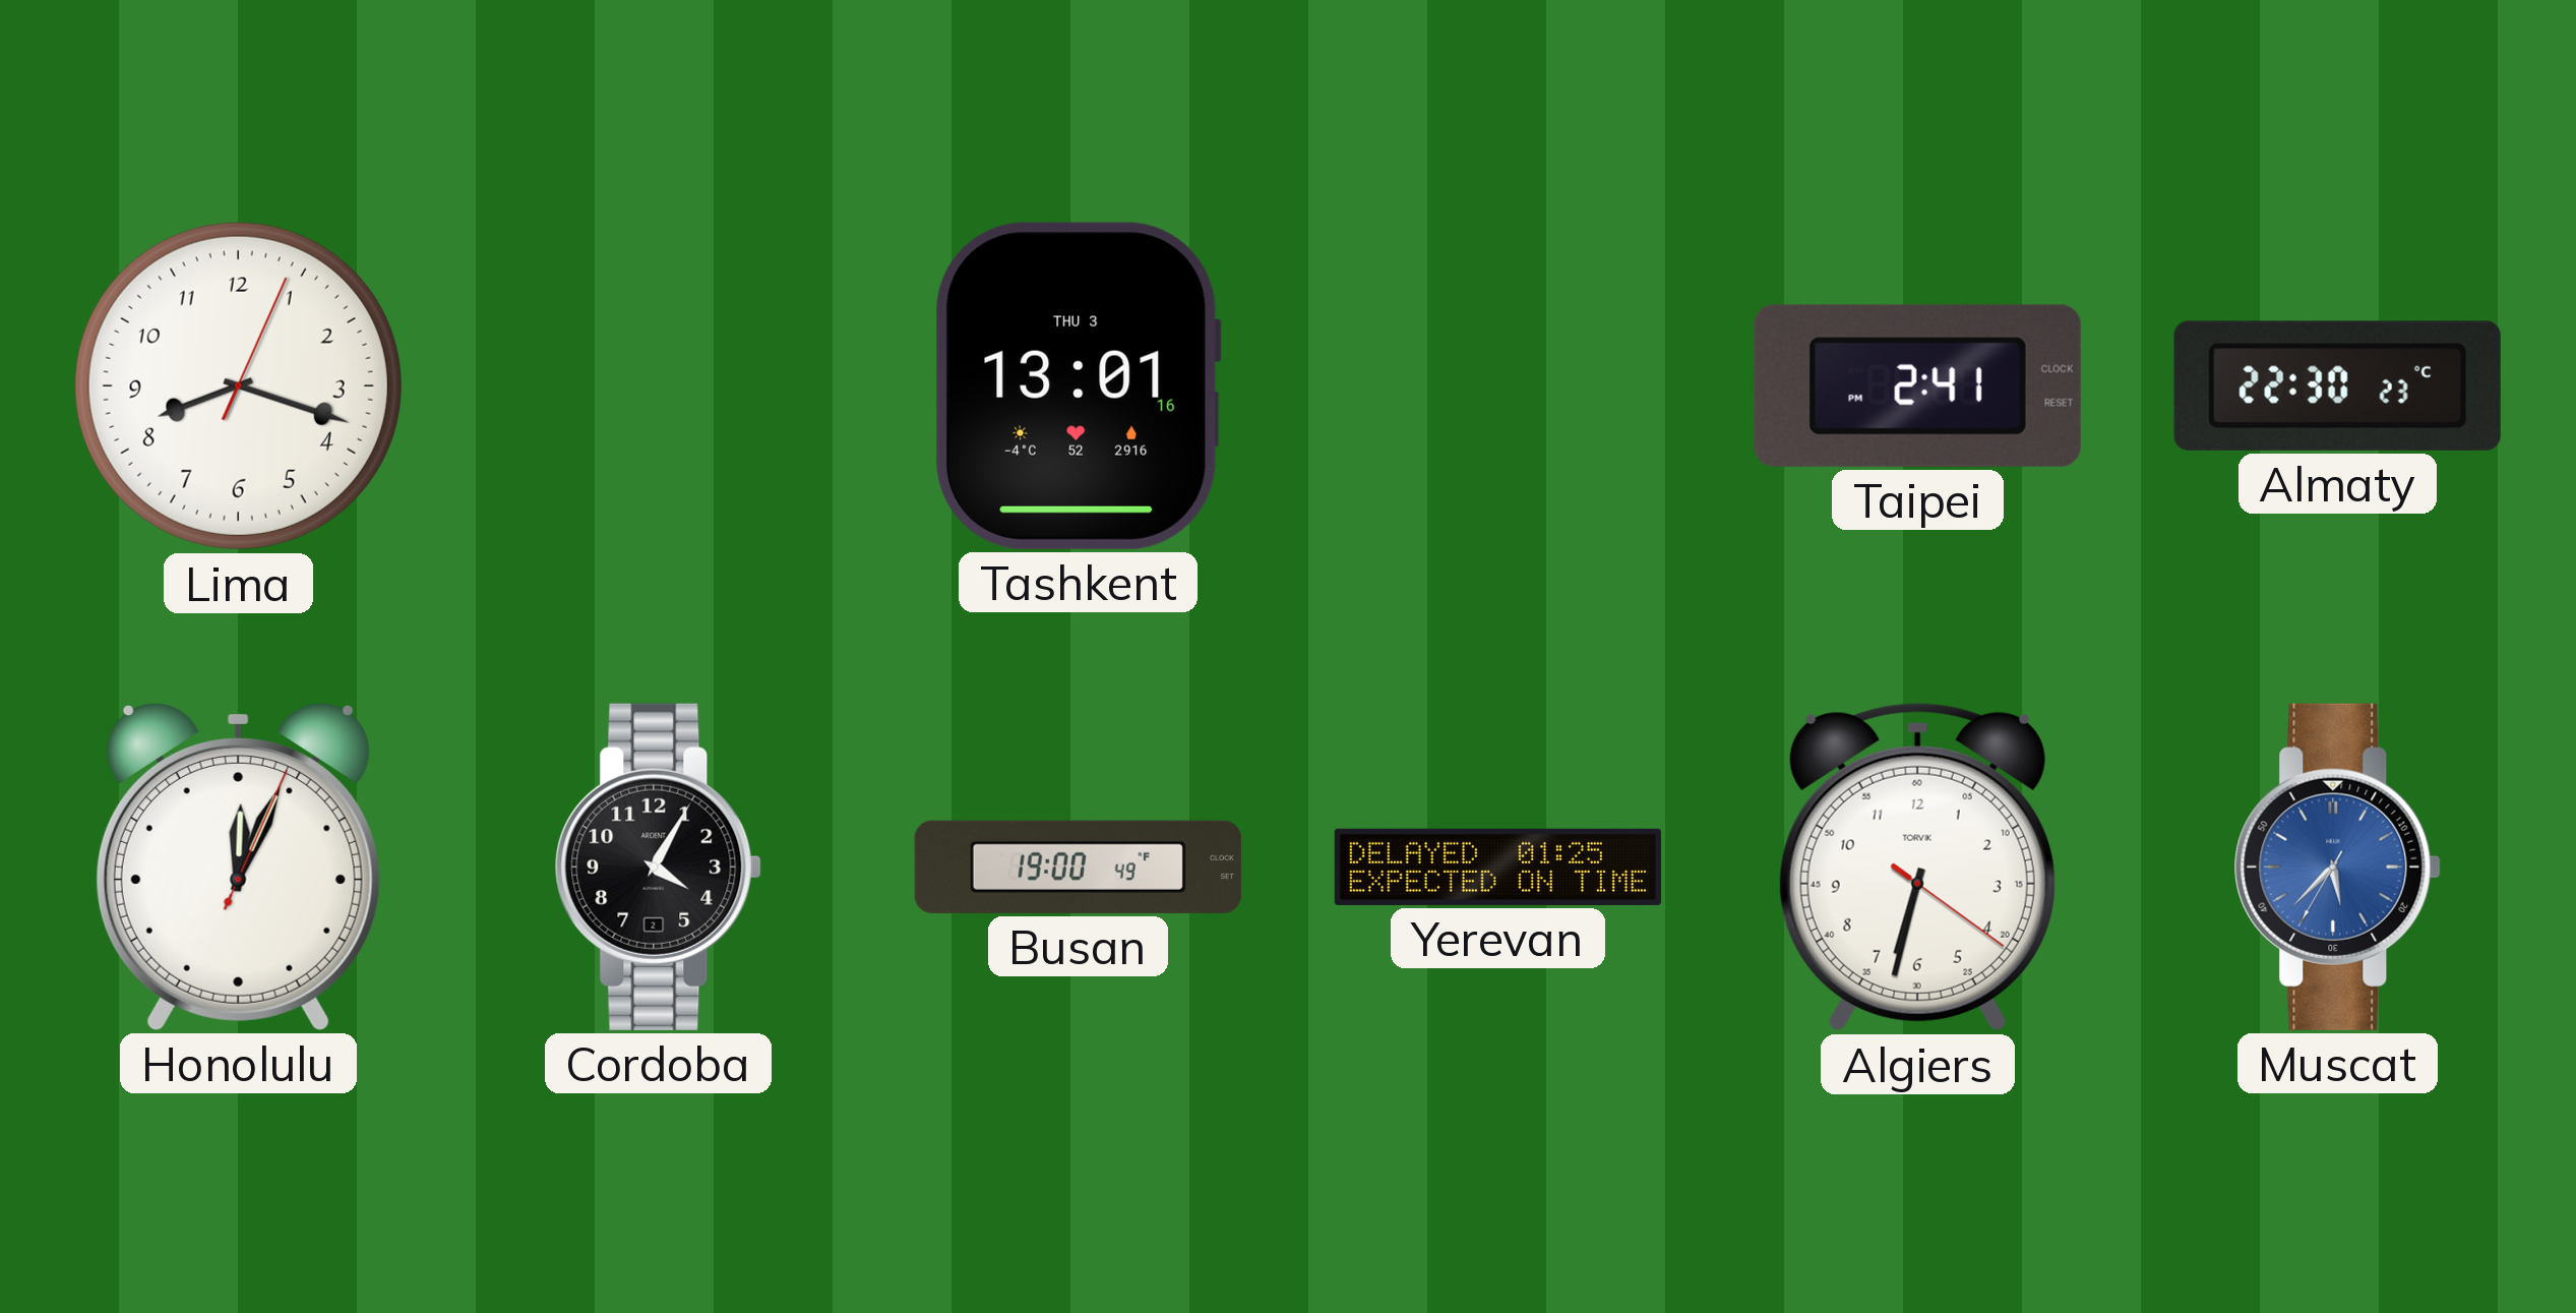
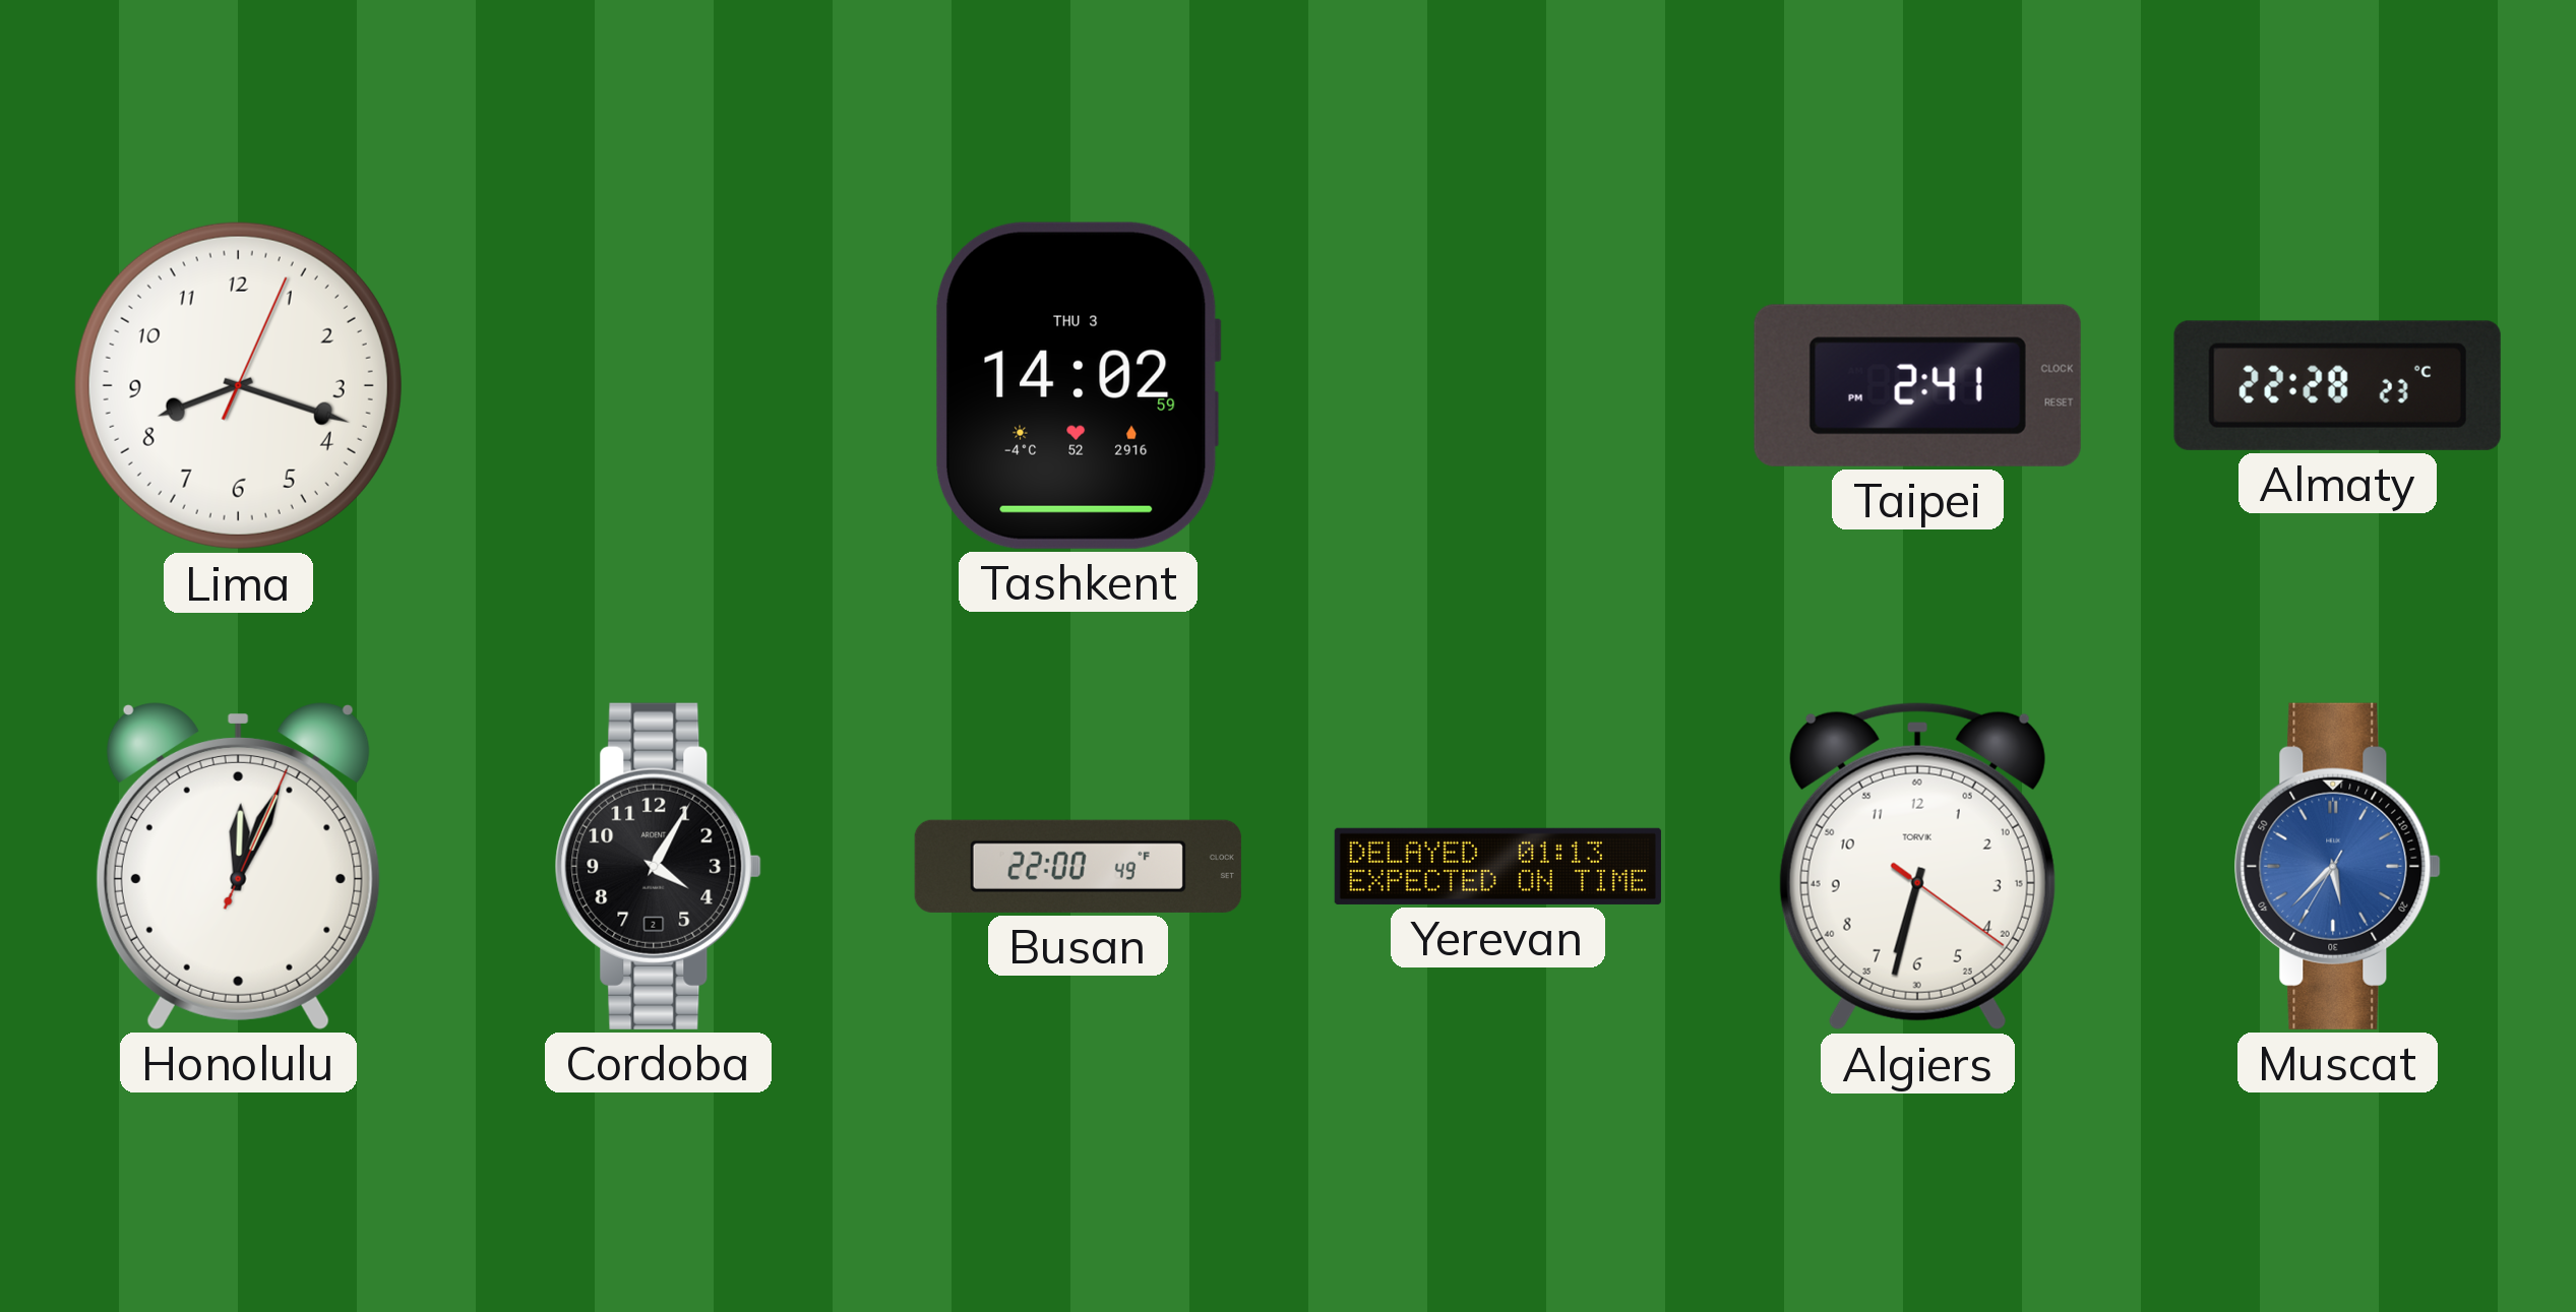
Tashkent: 13:01 -> 14:02 (1078, 385)
Almaty: 22:30 -> 22:28 (2337, 385)
Busan: 19:00 -> 22:00 (1078, 866)
Yerevan: 01:25 -> 01:13 (1497, 866)
